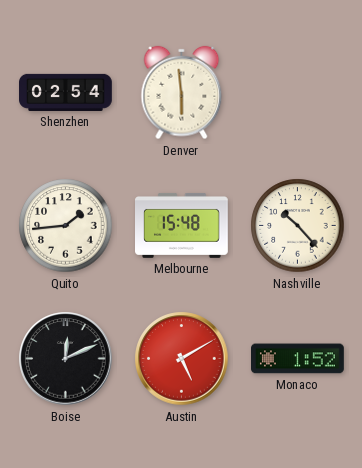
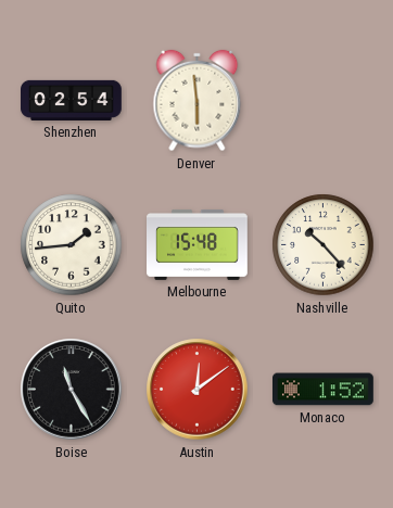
Boise: 12:11 -> 11:25 (72, 390)
Austin: 5:10 -> 12:09 (198, 390)
